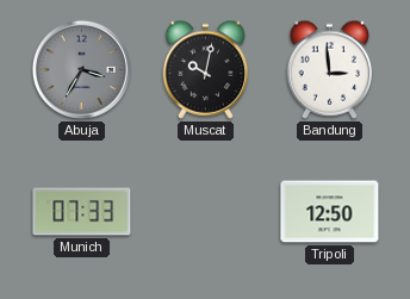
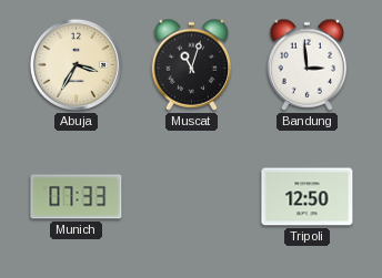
Abuja dial: grey -> cream (76, 64)
Muscat: 10:02 -> 11:03 (192, 64)
